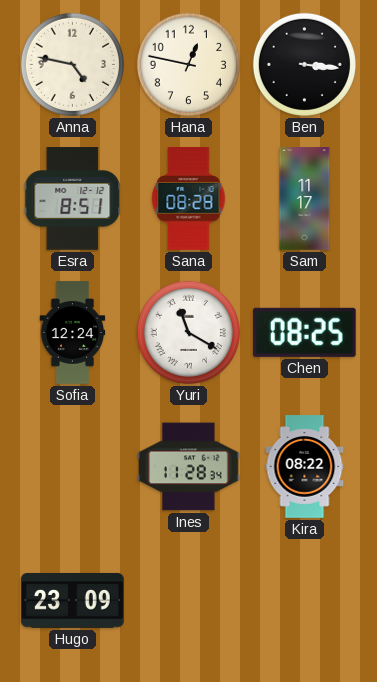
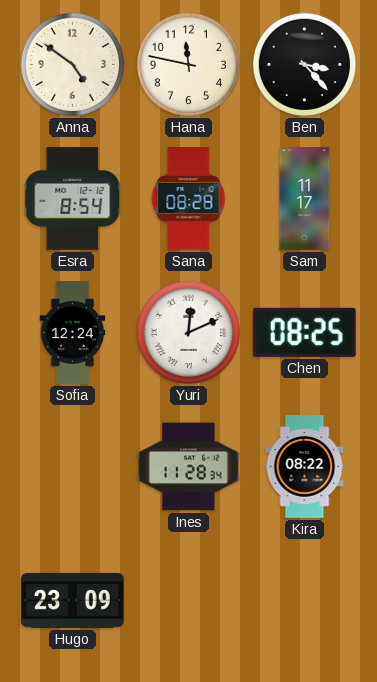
Anna: 4:47 -> 4:51 (72, 64)
Hana: 12:47 -> 11:47 (188, 64)
Ben: 3:16 -> 3:23 (304, 64)
Esra: 8:51 -> 8:54 (73, 199)
Yuri: 11:20 -> 12:11 (188, 332)
